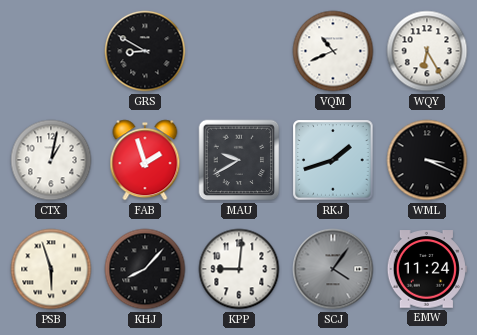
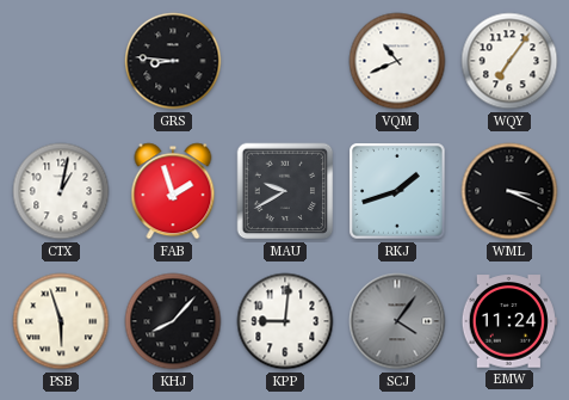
GRS: 8:50 -> 8:46 (173, 61)
WQY: 6:25 -> 7:06 (509, 61)
